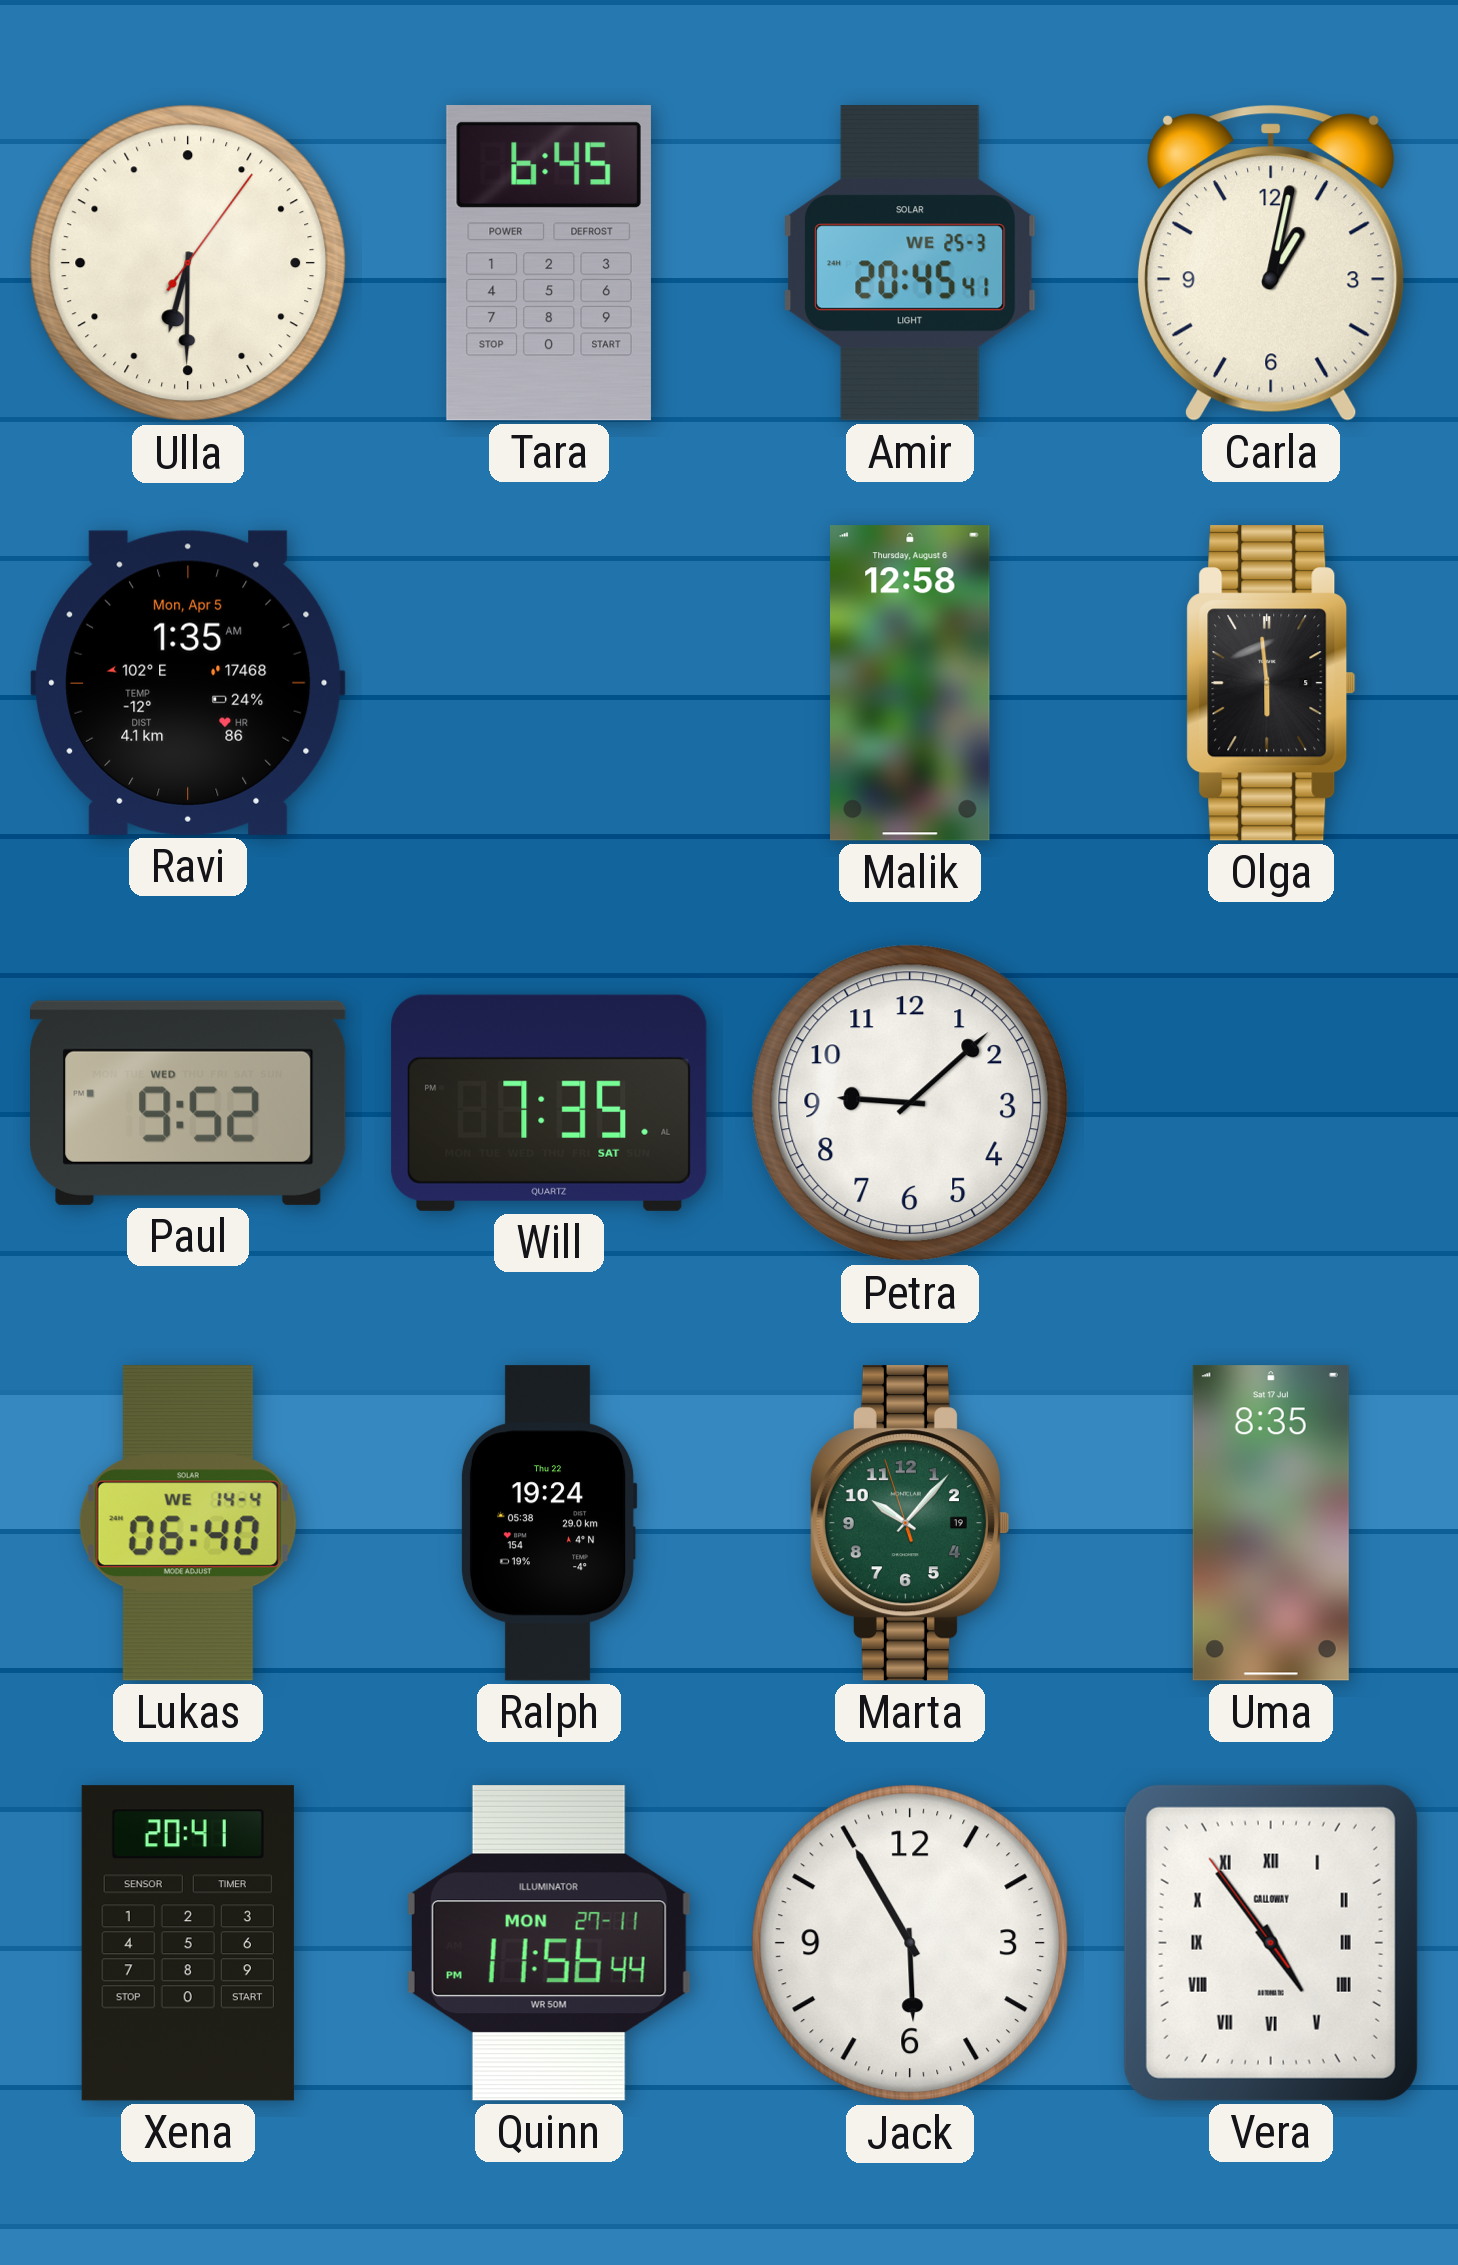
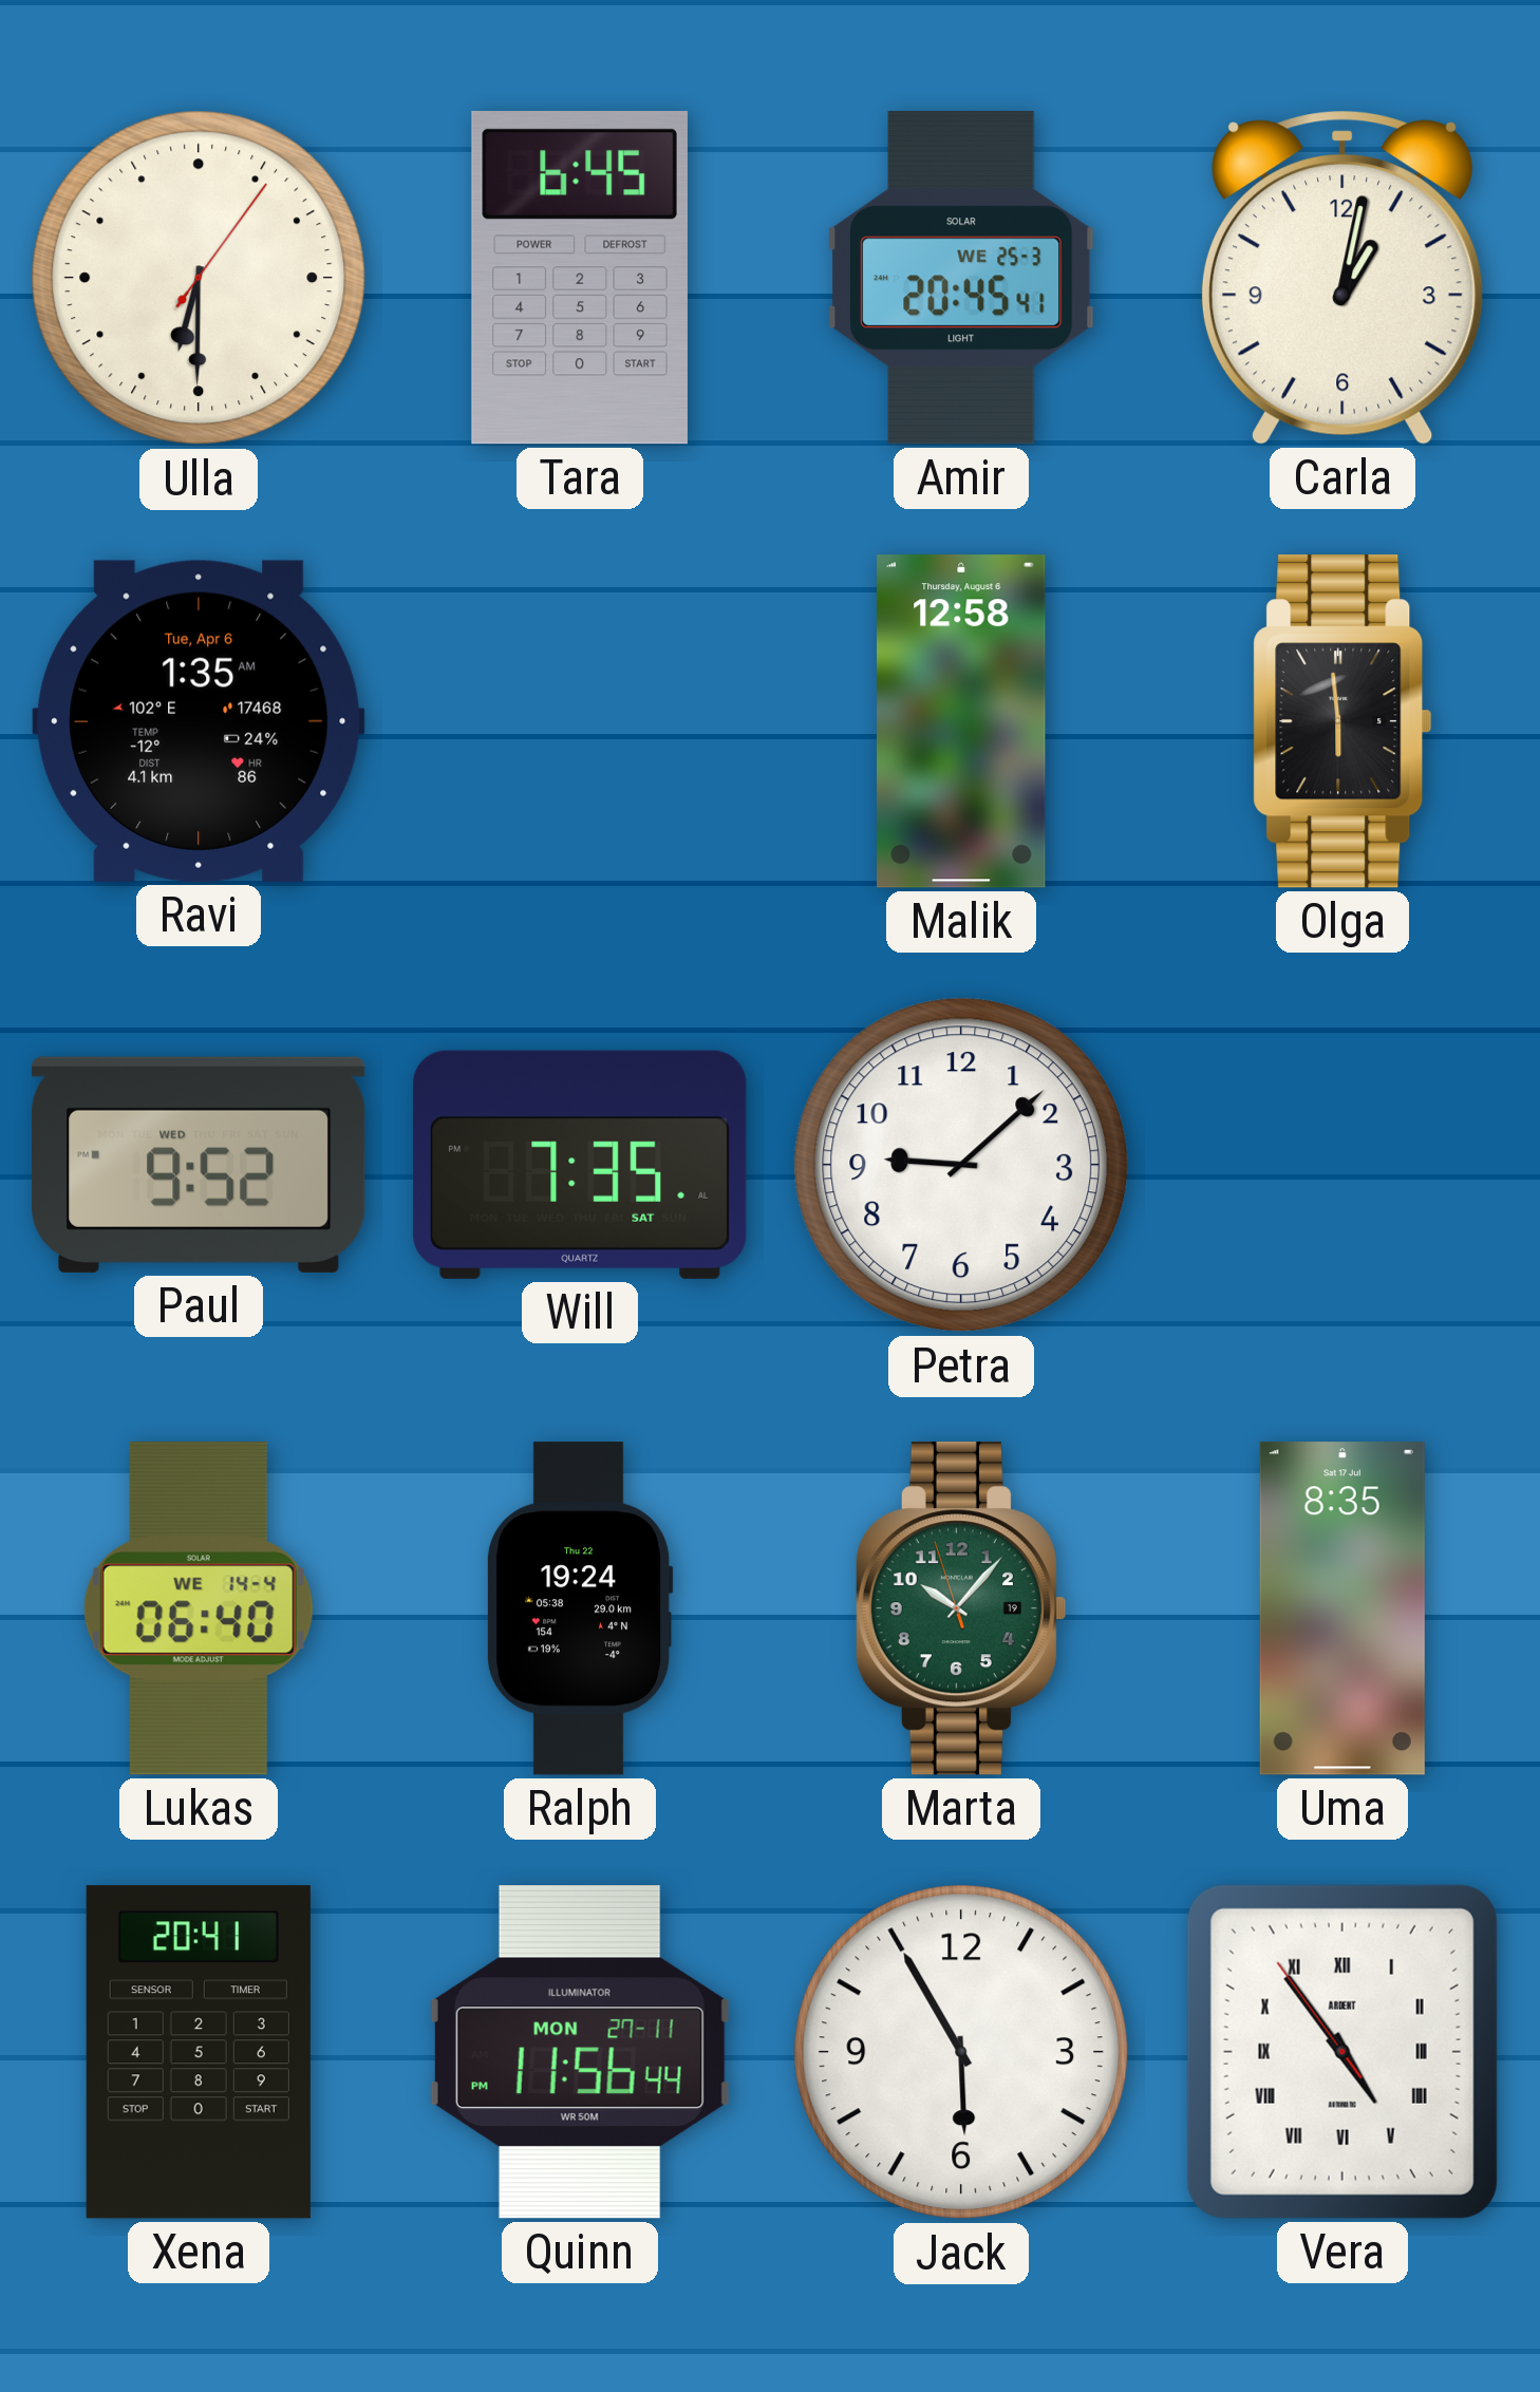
Ravi date: Mon, Apr 5 -> Tue, Apr 6 (199, 721)
Vera brand: CALLOWAY -> ARDENT (1342, 2052)
